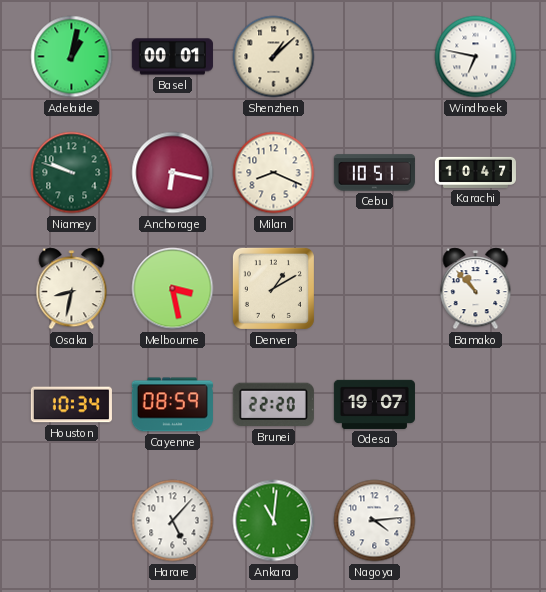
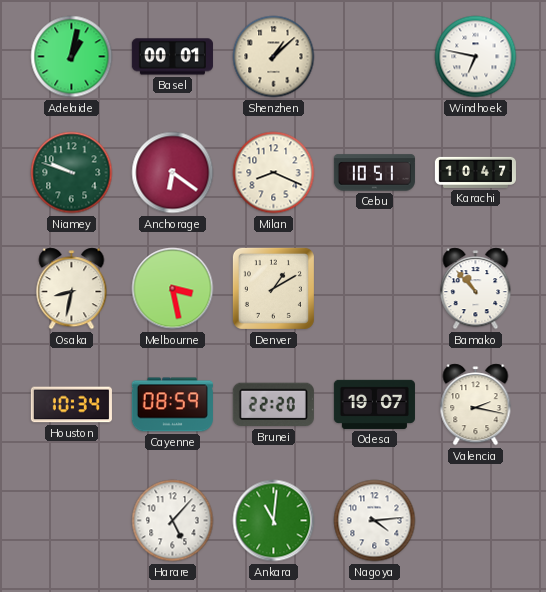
Anchorage: 6:17 -> 6:21 (173, 173)
Valencia: none -> 2:17 (476, 405)
